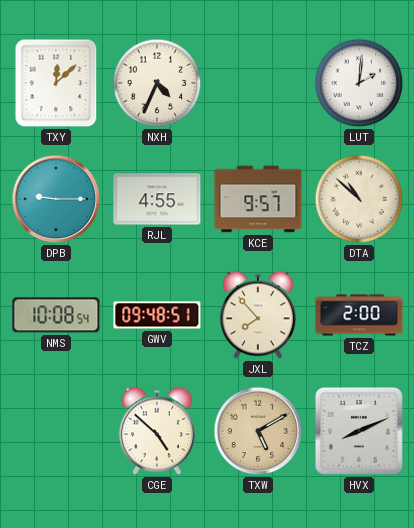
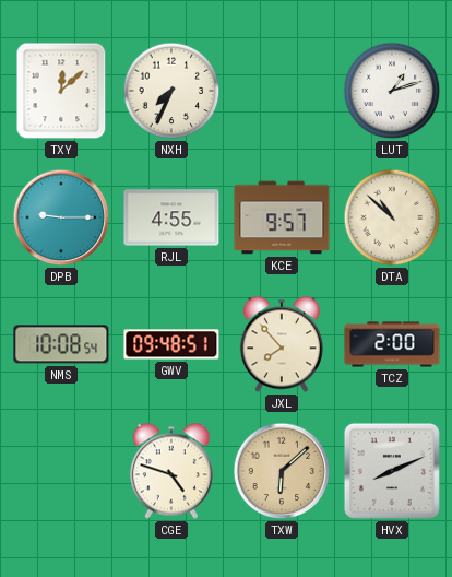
NXH: 4:34 -> 7:34 (171, 91)
LUT: 2:01 -> 1:12 (392, 91)
CGE: 4:52 -> 4:48 (171, 471)
TXW: 5:10 -> 6:08 (282, 471)
